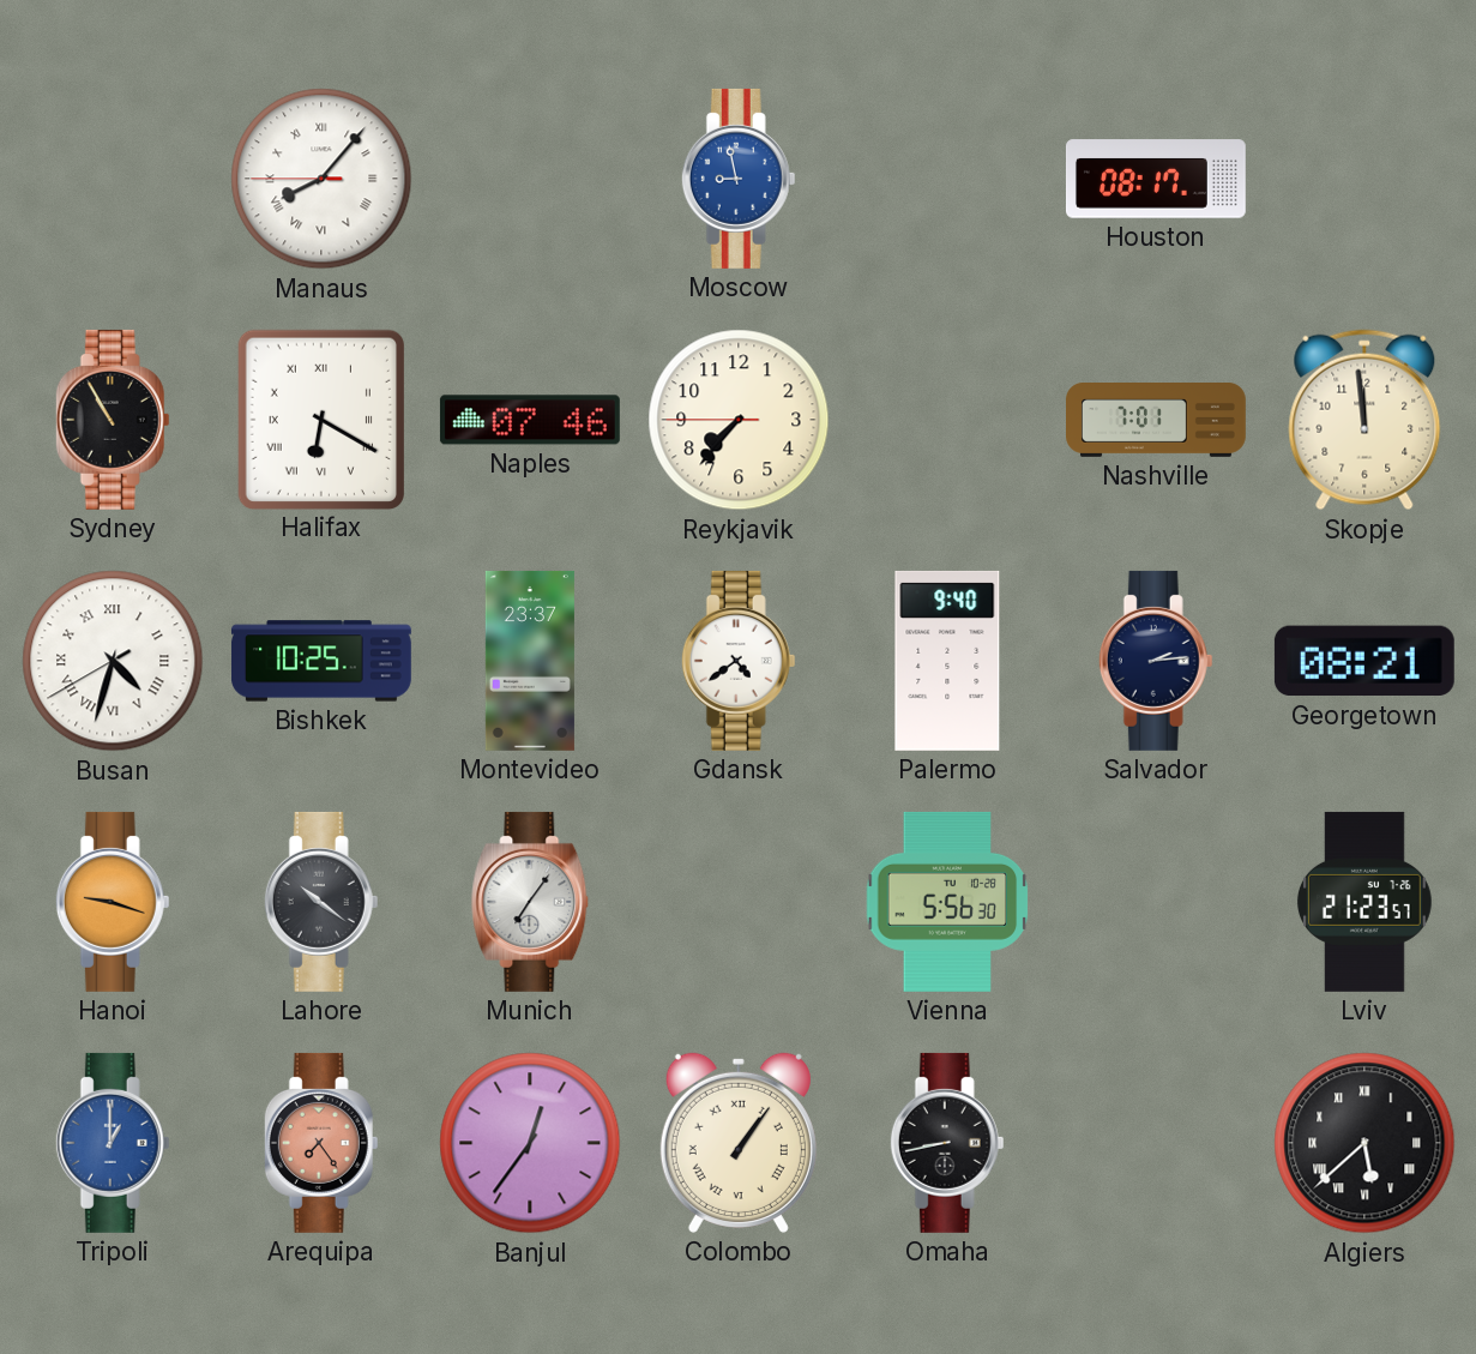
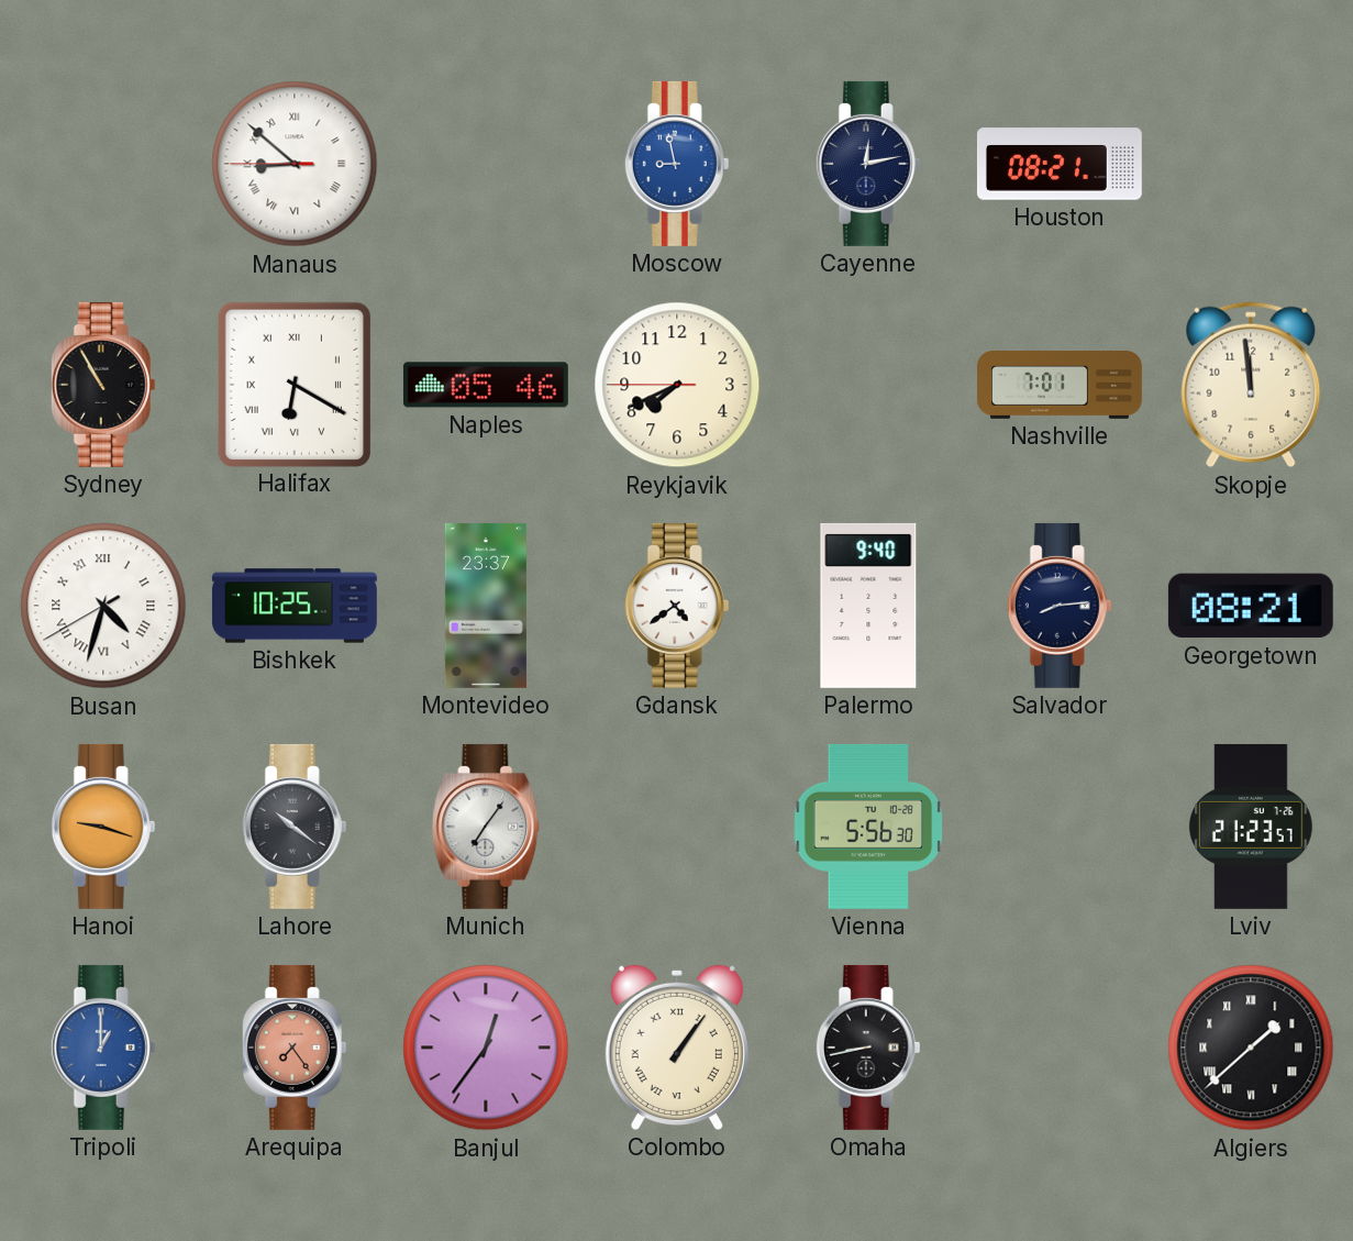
Manaus: 8:06 -> 8:51 (295, 164)
Cayenne: none -> 12:13 (868, 164)
Houston: 08:17 -> 08:21 (1060, 164)
Naples: 07:46 -> 05:46 (486, 385)
Reykjavik: 7:36 -> 7:40 (677, 385)
Salvador: 2:14 -> 8:14 (1060, 606)
Algiers: 5:38 -> 1:38 (1251, 1048)
